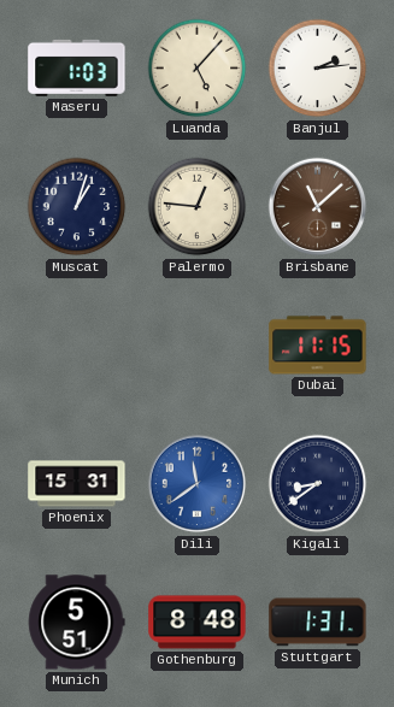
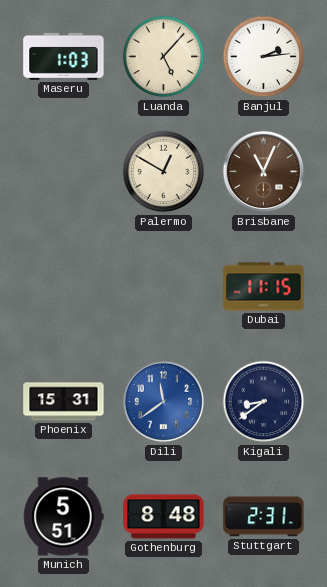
Muscat: 1:03 -> none (77, 207)
Palermo: 12:46 -> 12:50 (164, 172)
Brisbane: 11:08 -> 11:04 (264, 172)
Stuttgart: 1:31 -> 2:31 (264, 517)
